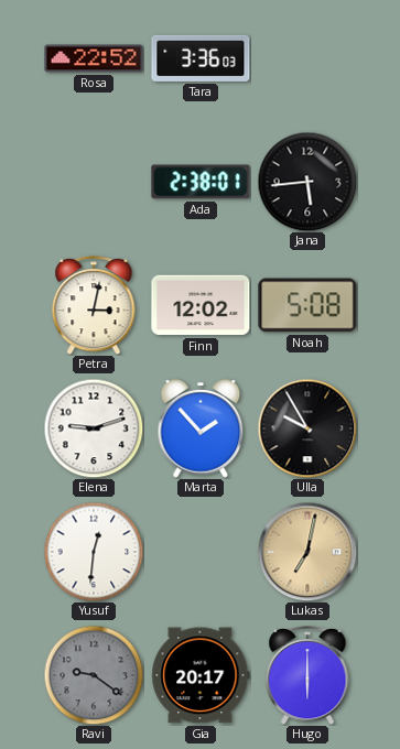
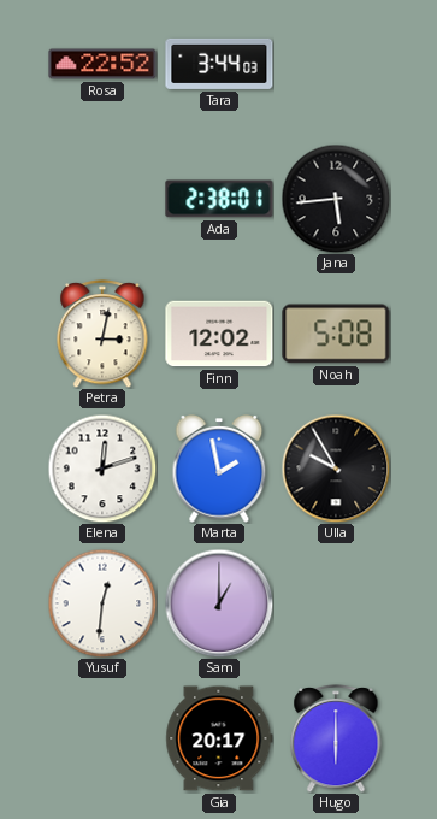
Tara: 3:36 -> 3:44 (219, 64)
Elena: 9:12 -> 12:12 (102, 469)
Marta: 1:53 -> 1:58 (219, 470)
Sam: none -> 1:00 (219, 603)
Lukas: 7:02 -> none (307, 552)
Ravi: 9:21 -> none (94, 675)
